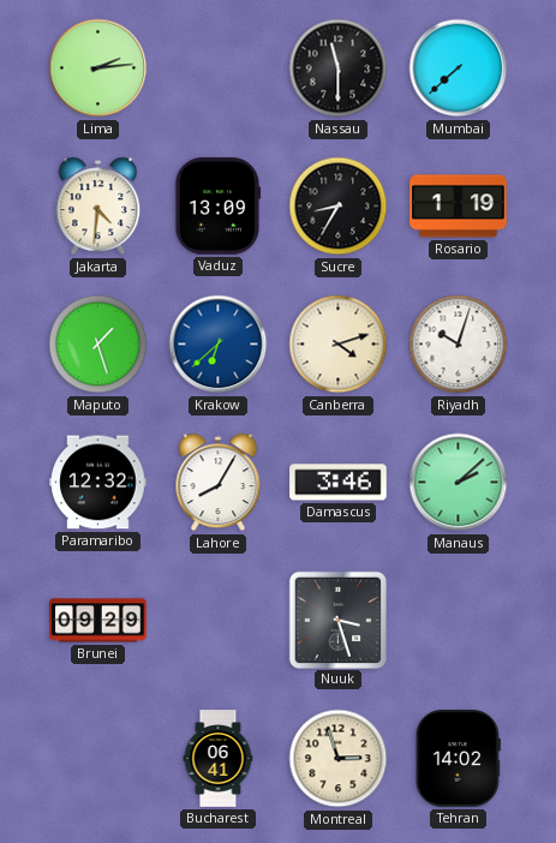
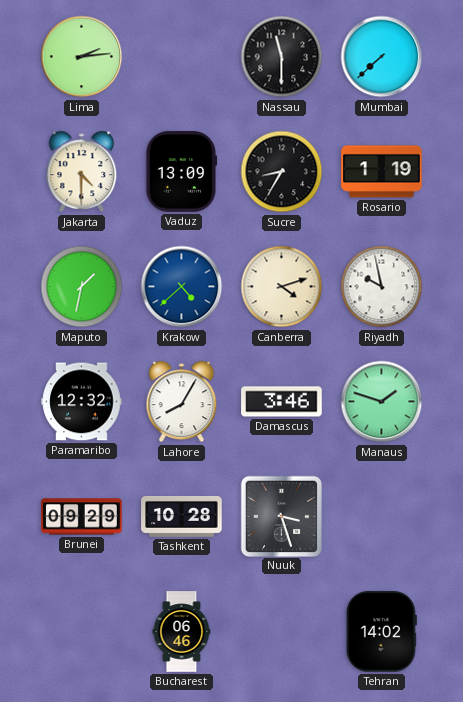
Jakarta: 4:31 -> 4:30 (82, 172)
Maputo: 1:27 -> 1:32 (82, 287)
Krakow: 6:38 -> 4:38 (182, 287)
Riyadh: 10:03 -> 9:58 (382, 287)
Manaus: 2:08 -> 1:48 (382, 402)
Tashkent: none -> 10:28 (182, 516)
Bucharest: 06:41 -> 06:46 (182, 632)
Montreal: 2:57 -> none (339, 759)
